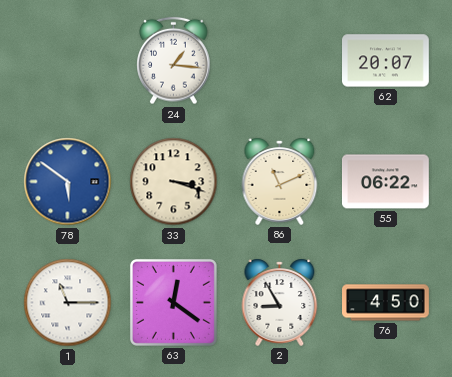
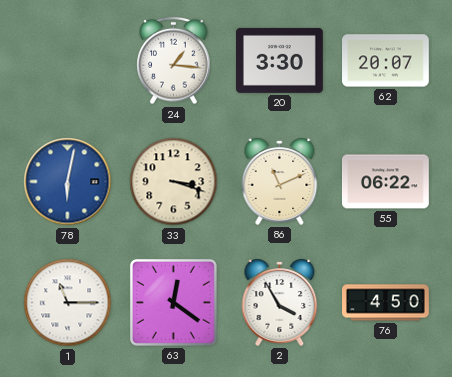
20: none -> 3:30 (280, 60)
78: 5:51 -> 6:02 (68, 182)
2: 8:55 -> 3:55 (280, 302)
